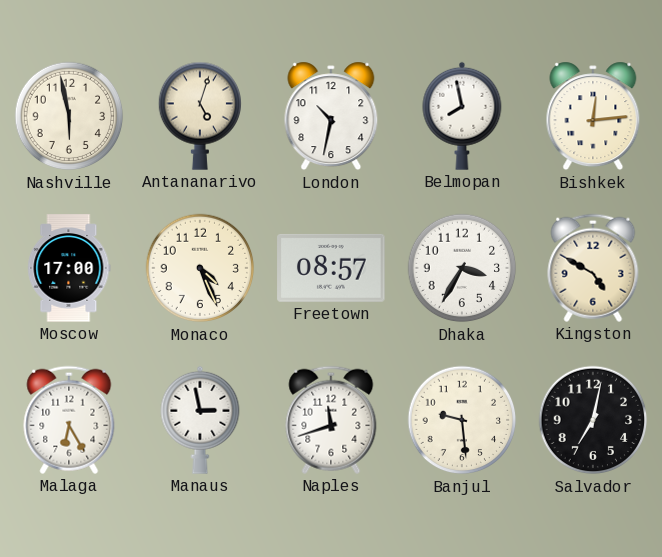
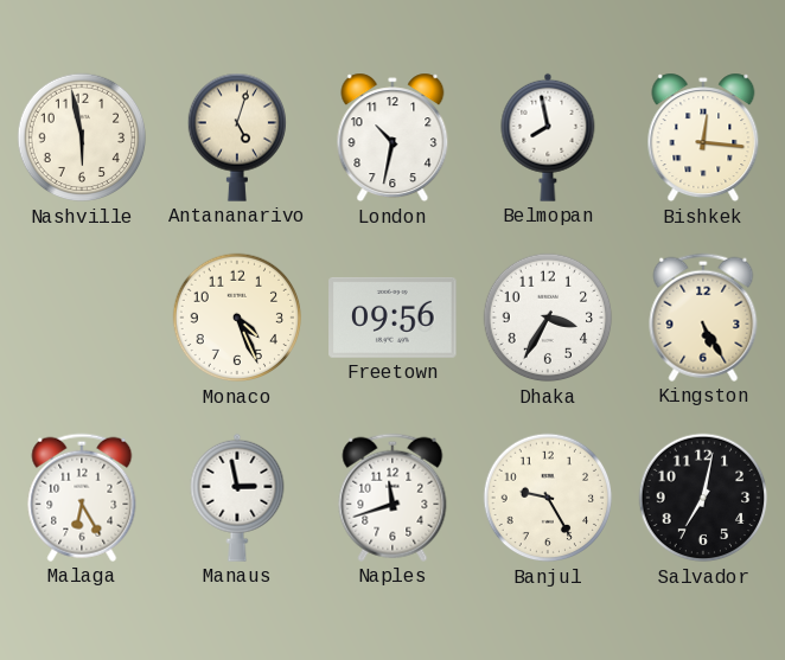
Bishkek: 12:14 -> 12:16 (703, 137)
Moscow: 17:00 -> none (69, 268)
Freetown: 08:57 -> 09:56 (392, 318)
Kingston: 4:50 -> 5:25 (703, 318)
Banjul: 9:29 -> 9:25 (548, 498)
